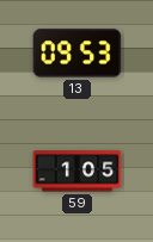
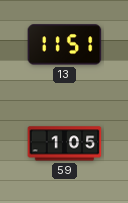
13: 09:53 -> 11:51 (65, 45)
